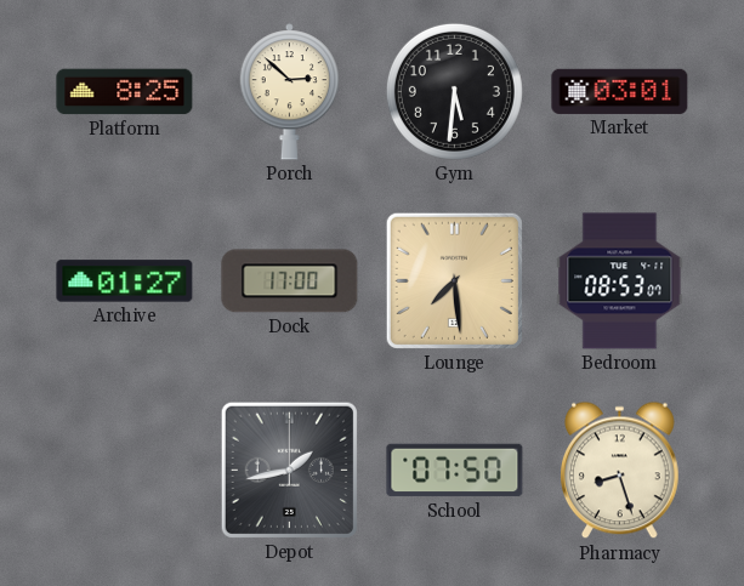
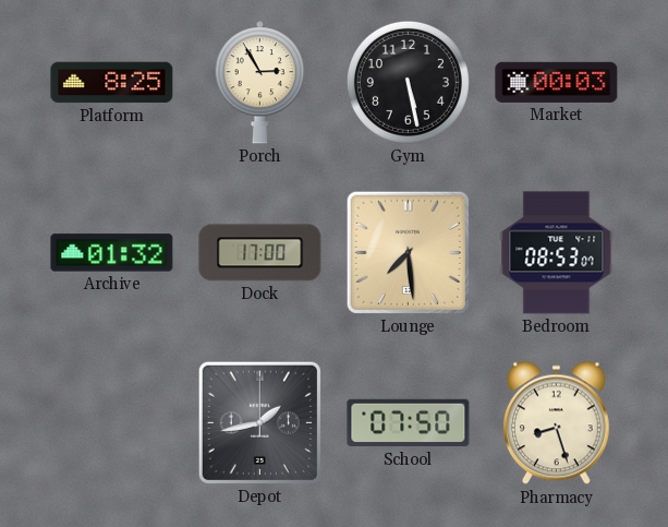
Porch: 2:52 -> 2:55 (259, 83)
Gym: 5:31 -> 5:28 (408, 82)
Market: 03:01 -> 00:03 (557, 82)
Archive: 01:27 -> 01:32 (112, 253)
